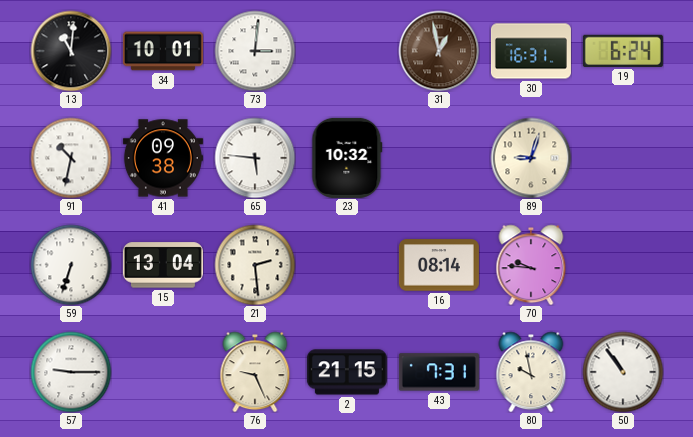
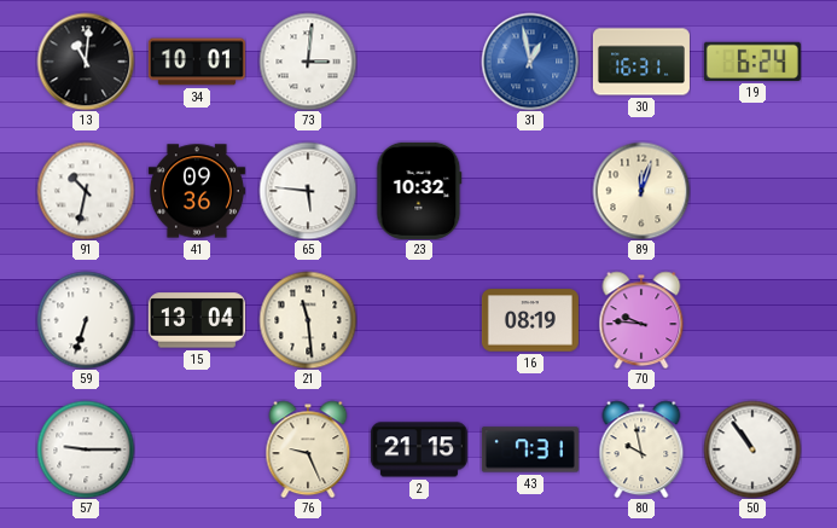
31 dial: brown -> blue (530, 62)
41: 09:38 -> 09:36 (197, 191)
89: 9:03 -> 12:03 (641, 191)
21: 2:29 -> 11:29 (308, 320)
16: 08:14 -> 08:19 (530, 320)
